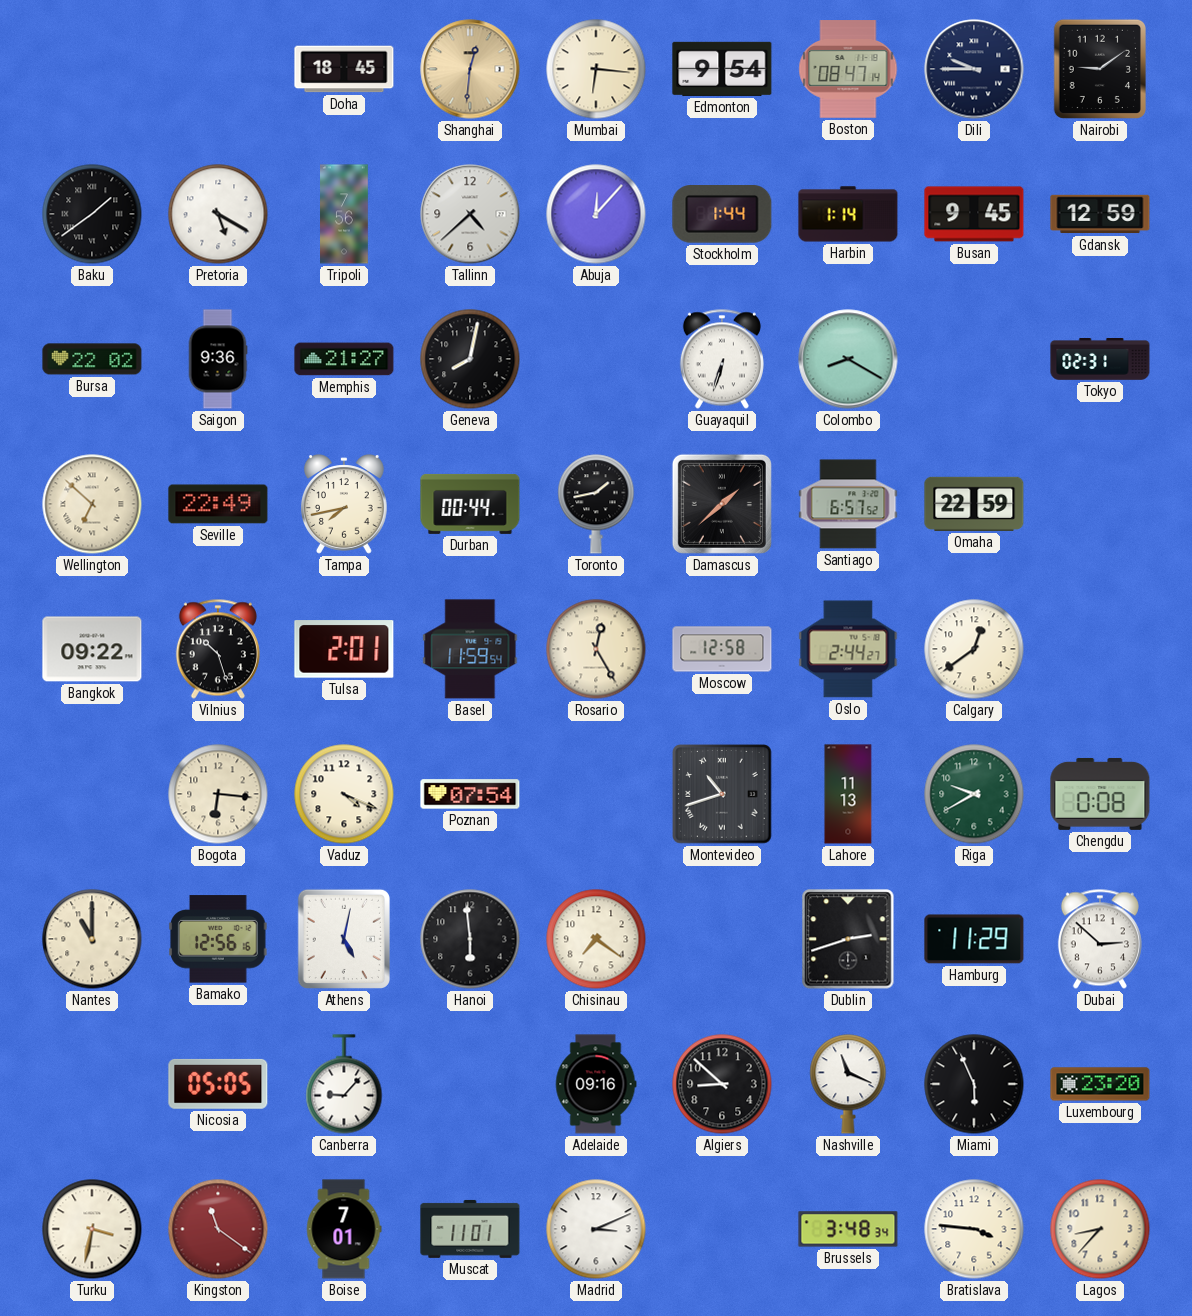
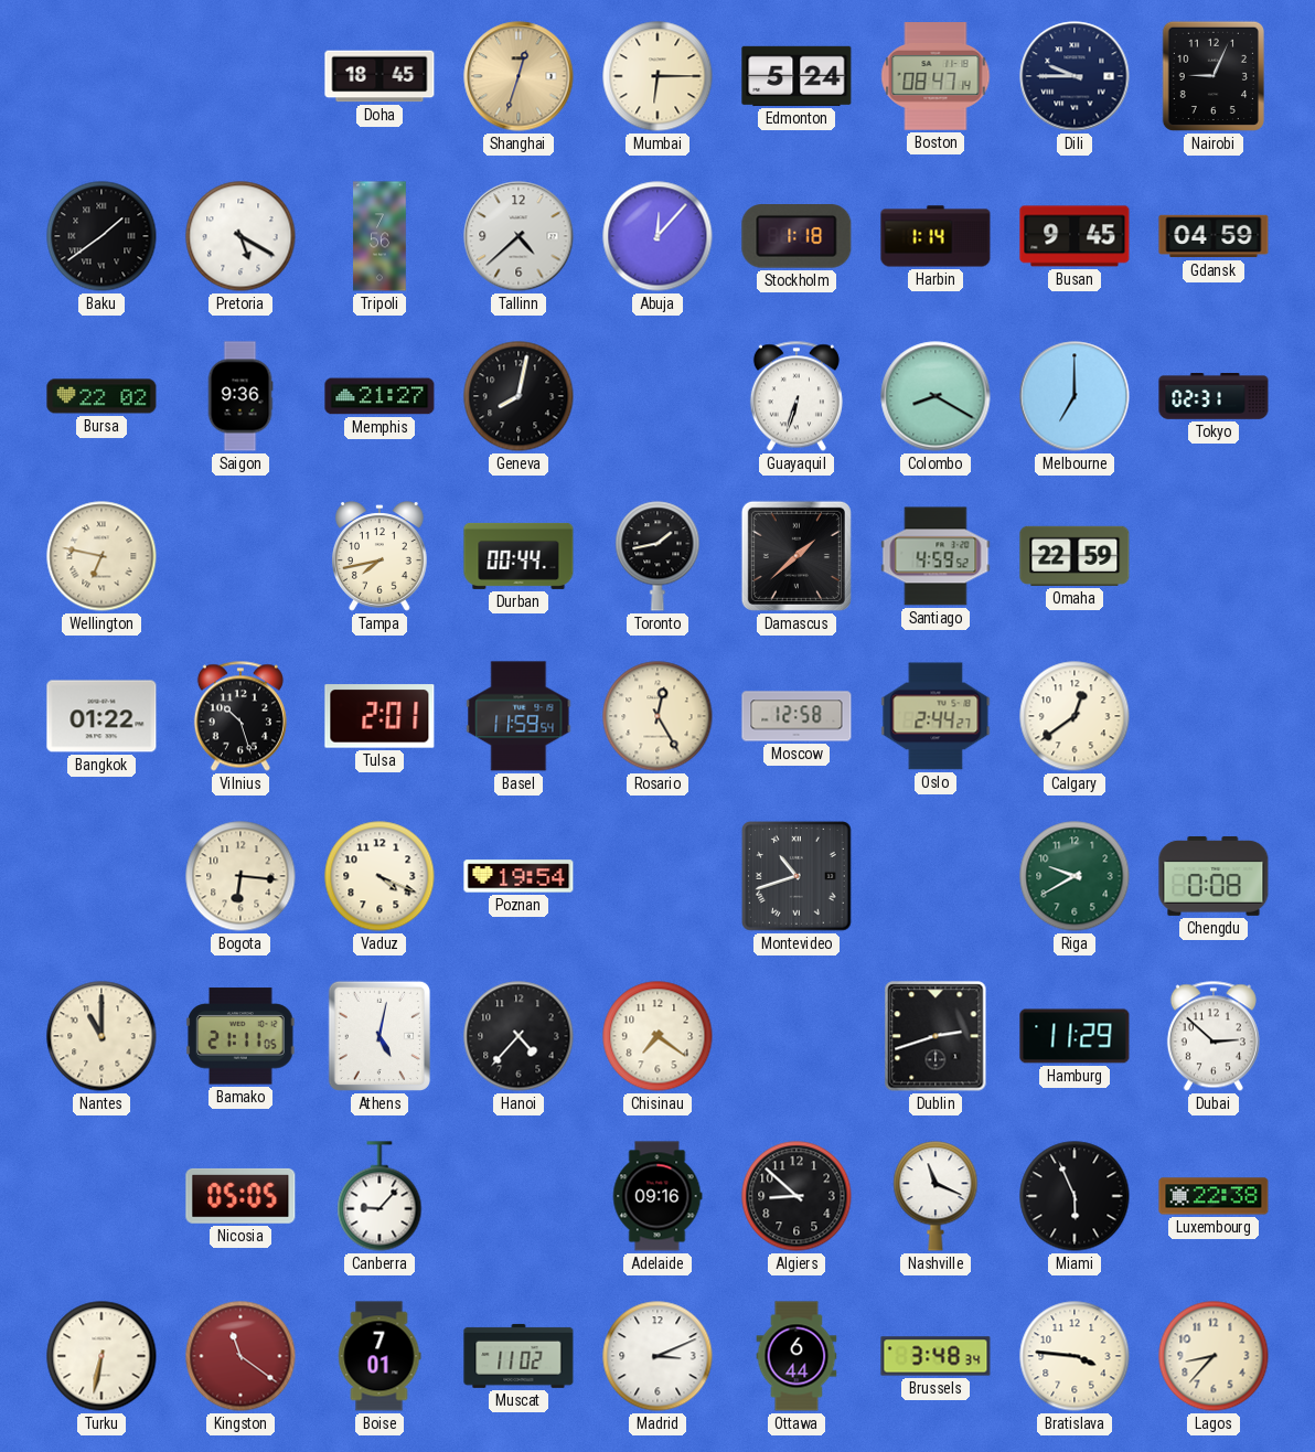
Shanghai: 12:31 -> 12:33 (518, 76)
Mumbai: 6:16 -> 6:15 (657, 76)
Edmonton: 9:54 -> 5:24 (797, 76)
Nairobi: 9:09 -> 9:04 (1214, 76)
Stockholm: 1:44 -> 1:18 (797, 237)
Gdansk: 12:59 -> 04:59 (1214, 236)
Melbourne: none -> 7:00 (1075, 396)
Wellington: 6:52 -> 6:47 (101, 556)
Seville: 22:49 -> none (218, 504)
Santiago: 6:57 -> 4:59 (936, 556)
Bangkok: 09:22 -> 01:22 (101, 716)
Poznan: 07:54 -> 19:54 (518, 876)
Lahore: 11:13 -> none (848, 794)
Bamako: 12:56 -> 21:11 (240, 1036)
Hanoi: 5:59 -> 4:37 (518, 1036)
Luxembourg: 23:20 -> 22:38 (1214, 1196)
Turku: 3:32 -> 6:32 (101, 1356)
Muscat: 11:01 -> 11:02 (518, 1356)
Ottawa: none -> 6:44 (797, 1356)
